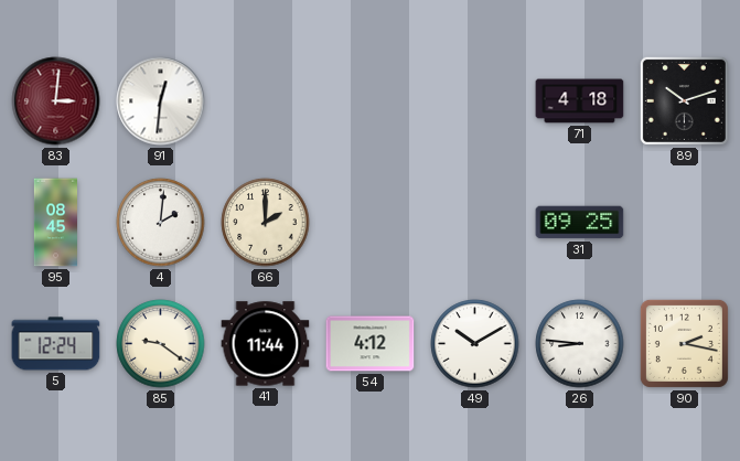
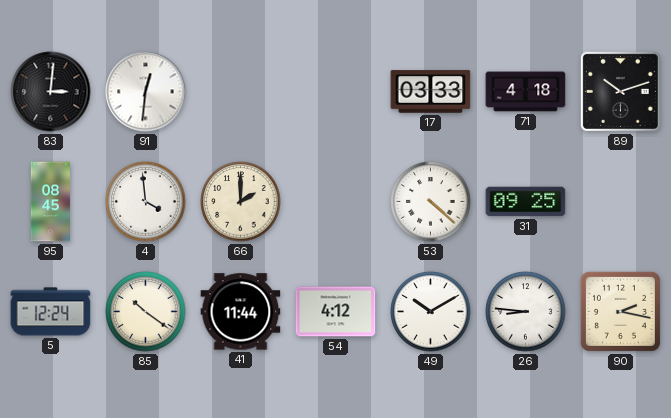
83 dial: burgundy -> black (51, 92)
17: none -> 03:33 (431, 92)
4: 2:01 -> 3:59 (146, 202)
53: none -> 4:22 (431, 202)
85: 9:21 -> 10:21 (146, 312)
